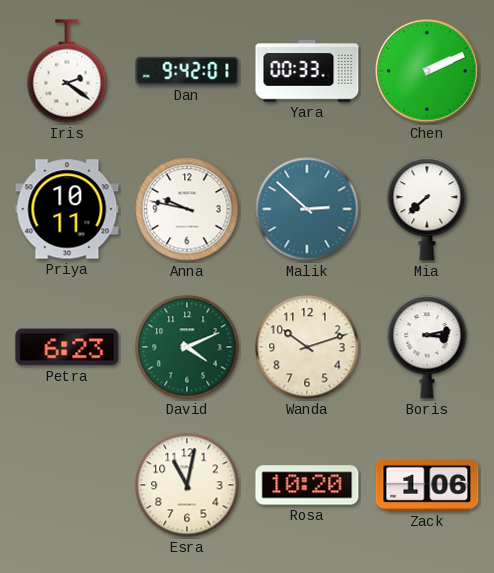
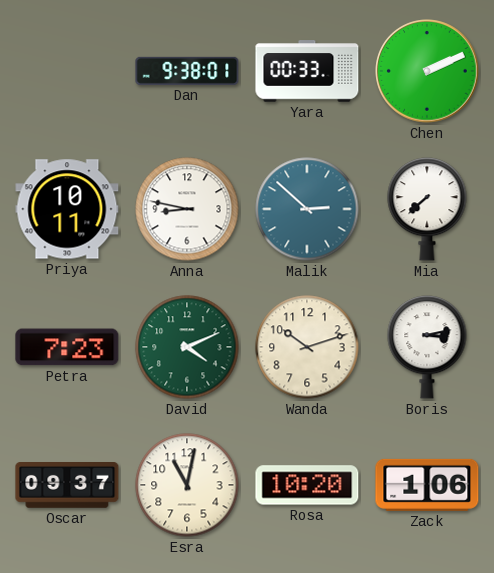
Iris: 2:21 -> none (67, 71)
Dan: 9:42 -> 9:38 (187, 71)
Anna: 9:47 -> 8:47 (187, 209)
Petra: 6:23 -> 7:23 (67, 347)
Oscar: none -> 09:37 (67, 486)
